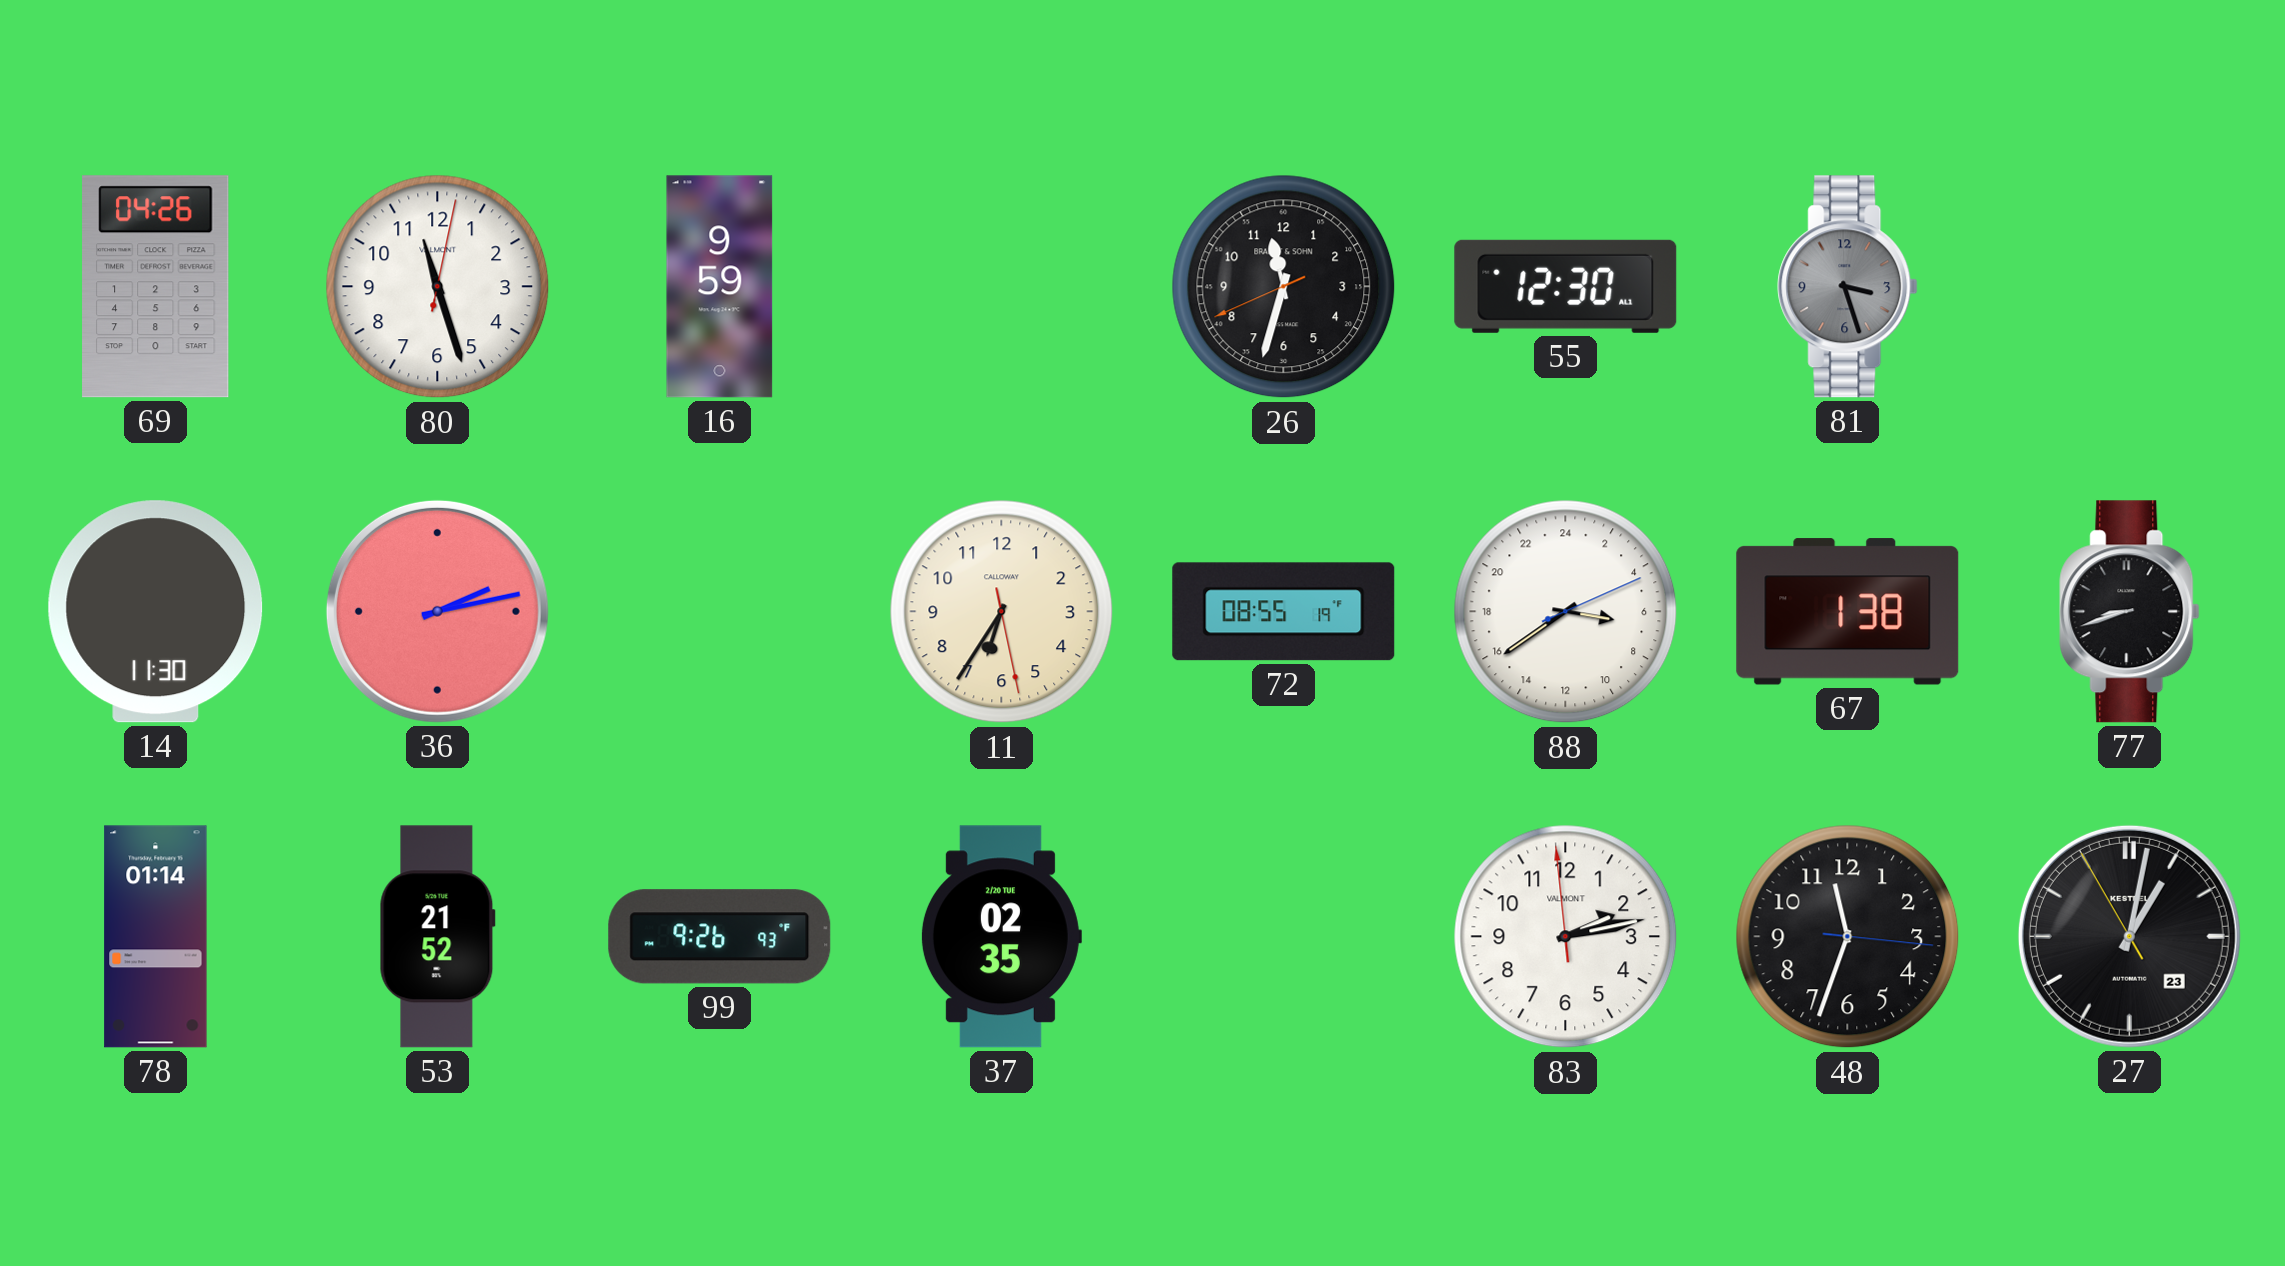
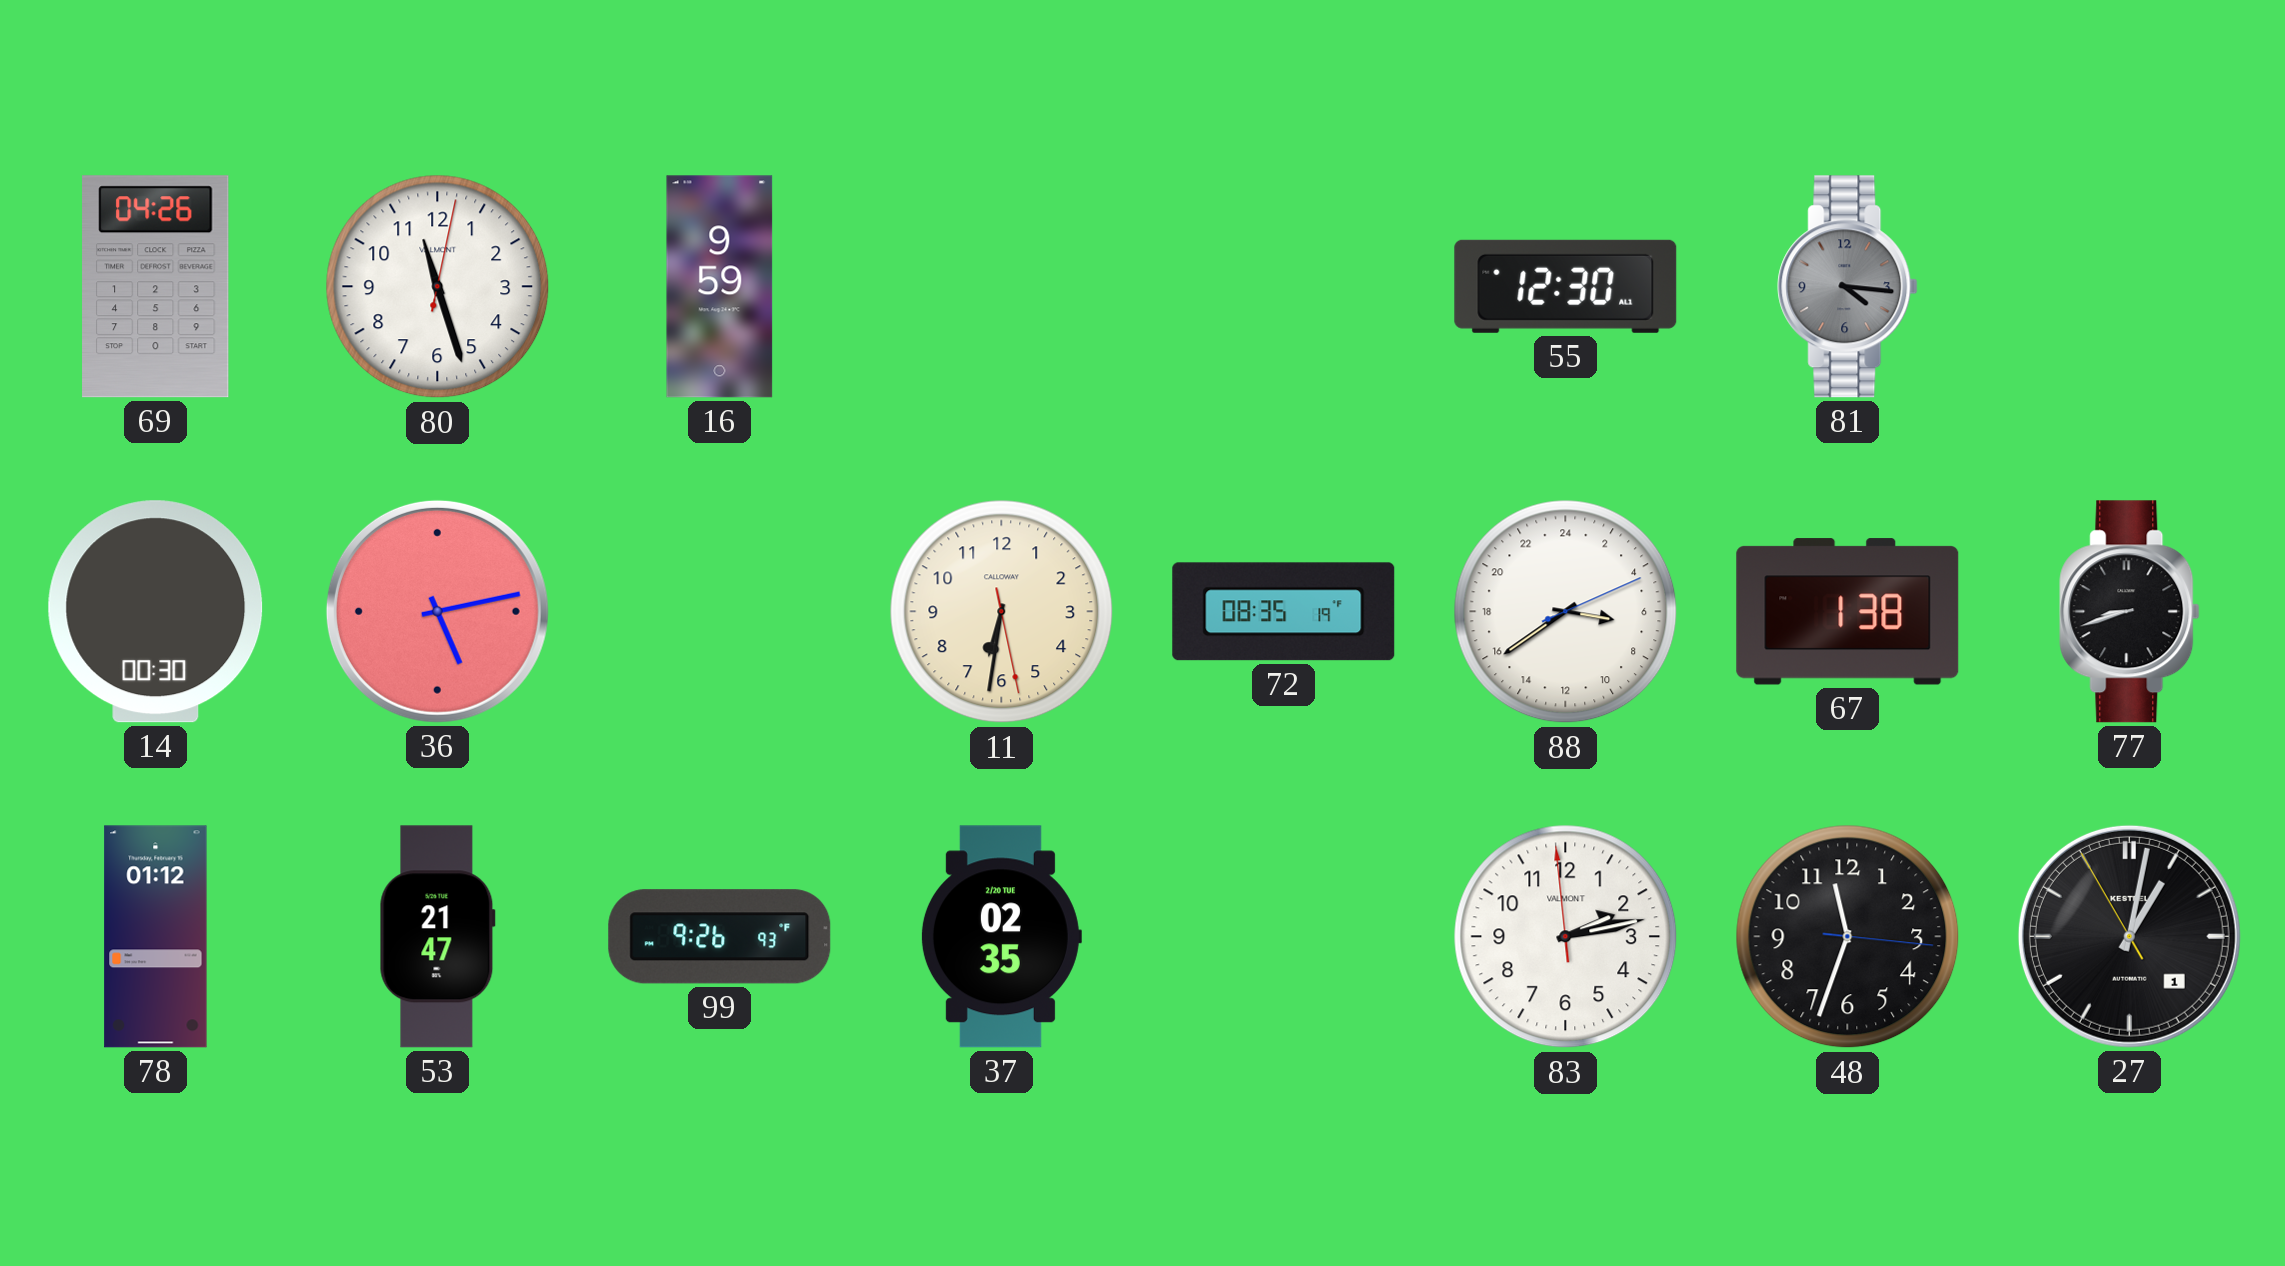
26: 11:32 -> none (1284, 287)
81: 3:27 -> 4:16 (1848, 287)
14: 11:30 -> 00:30 (156, 612)
36: 2:13 -> 5:13 (437, 611)
11: 6:35 -> 6:31 (1002, 612)
72: 08:55 -> 08:35 (1284, 612)
78: 01:14 -> 01:12 (156, 937)
53: 21:52 -> 21:47 (437, 937)
27 date: 23 -> 1 (2129, 936)
